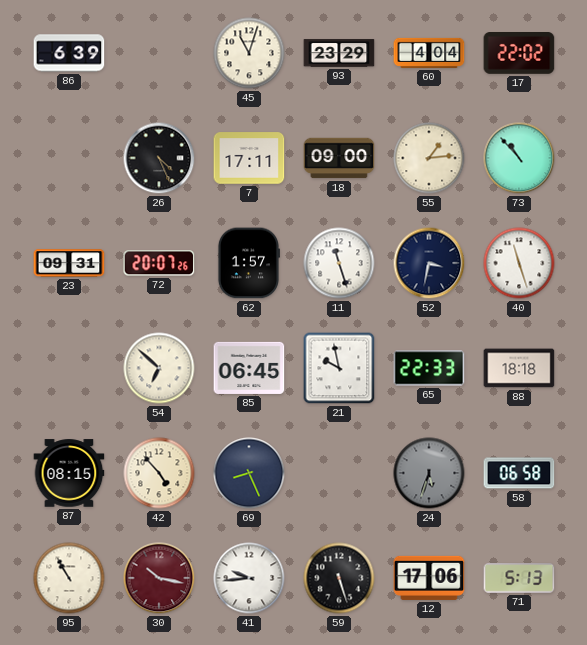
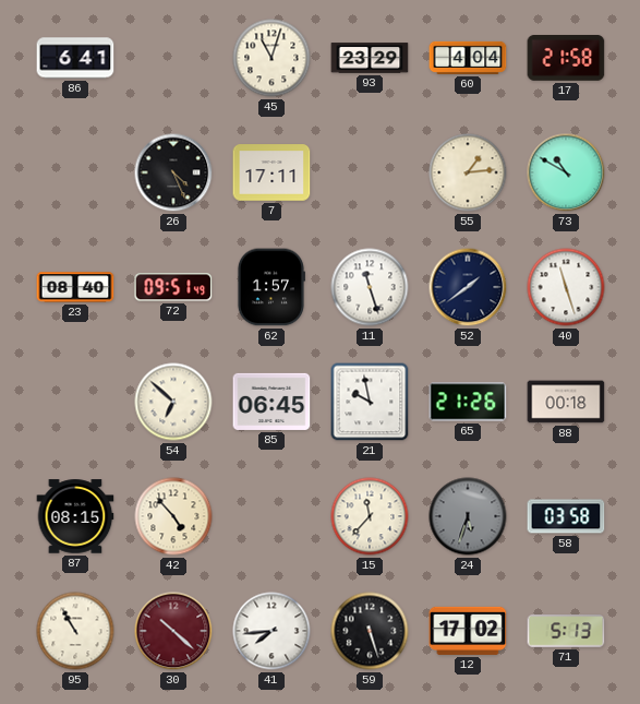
86: 6:39 -> 6:41 (75, 58)
17: 22:02 -> 21:58 (566, 59)
18: 09:00 -> none (339, 158)
73: 10:53 -> 10:50 (566, 172)
23: 09:31 -> 08:40 (75, 287)
72: 20:07 -> 09:51 (173, 287)
52: 3:32 -> 1:39 (468, 287)
65: 22:33 -> 21:26 (468, 402)
88: 18:18 -> 00:18 (566, 402)
69: 8:26 -> none (249, 473)
15: none -> 11:37 (370, 516)
58: 06:58 -> 03:58 (566, 516)
30: 10:17 -> 10:22 (173, 631)
41: 9:44 -> 7:44 (271, 631)
12: 17:06 -> 17:02 (468, 631)
